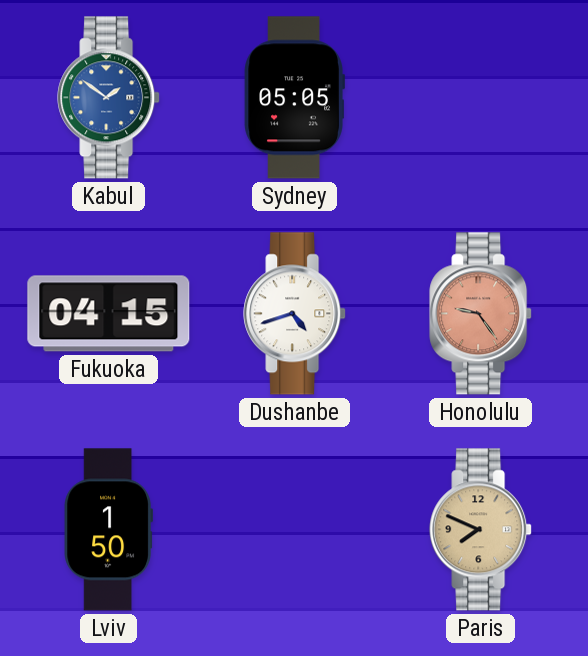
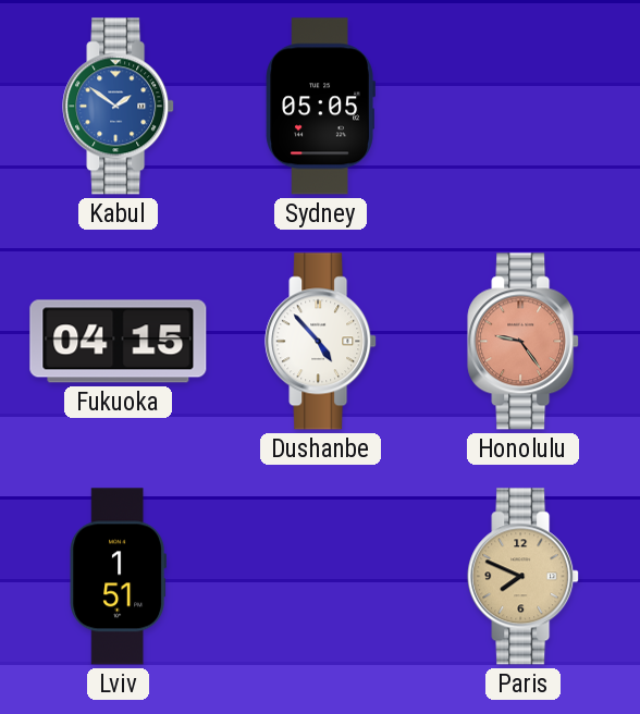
Dushanbe: 4:42 -> 4:53 (321, 342)
Lviv: 1:50 -> 1:51 (118, 577)
